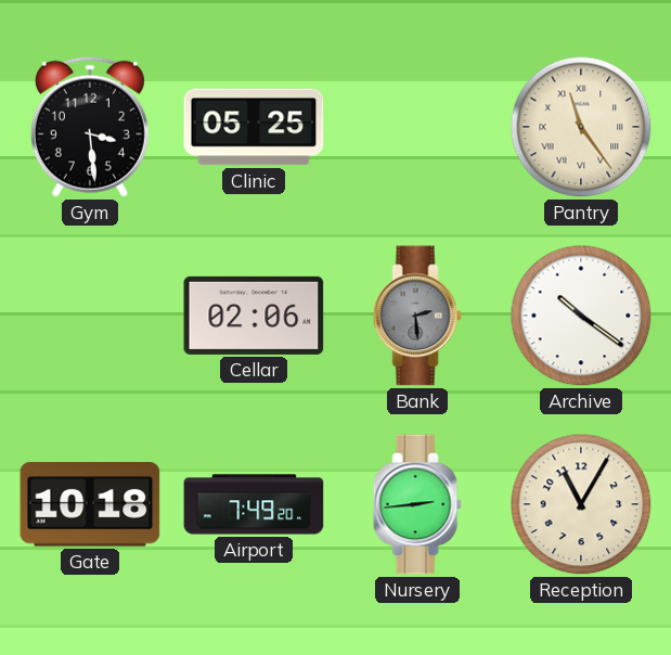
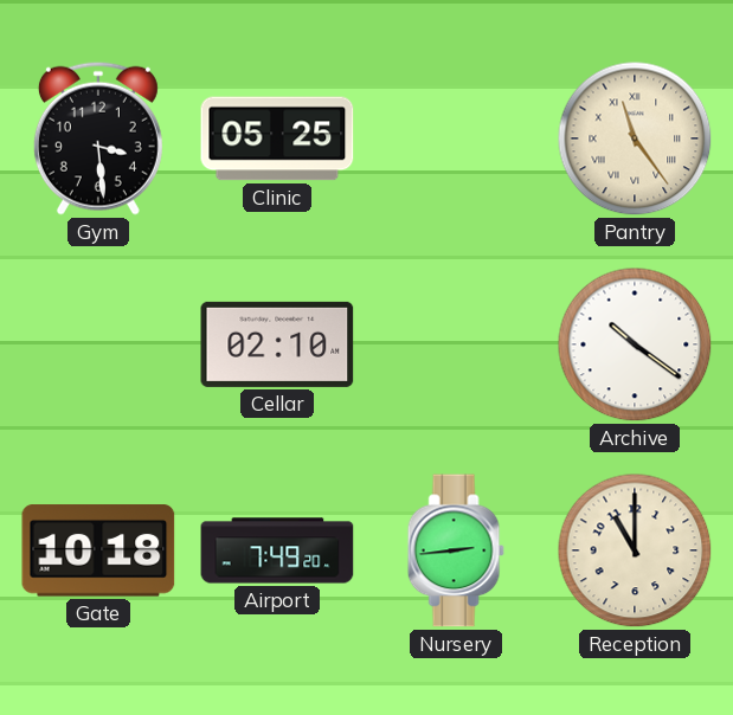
Cellar: 02:06 -> 02:10 (277, 344)
Bank: 2:29 -> none (417, 316)
Reception: 11:05 -> 11:00 (635, 550)
